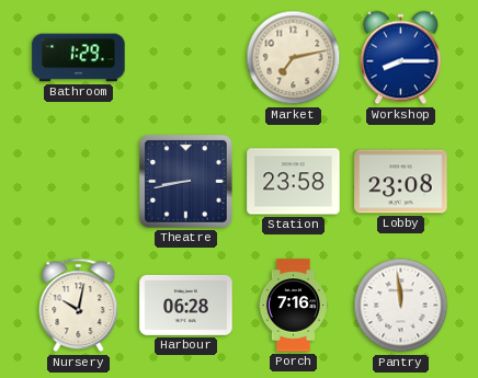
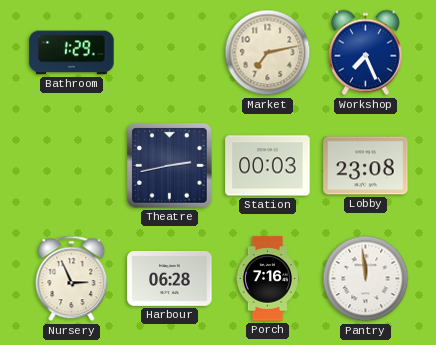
Workshop: 8:15 -> 7:26 (365, 53)
Theatre: 8:43 -> 2:43 (170, 166)
Station: 23:58 -> 00:03 (268, 166)
Nursery: 10:02 -> 2:56 (72, 279)
